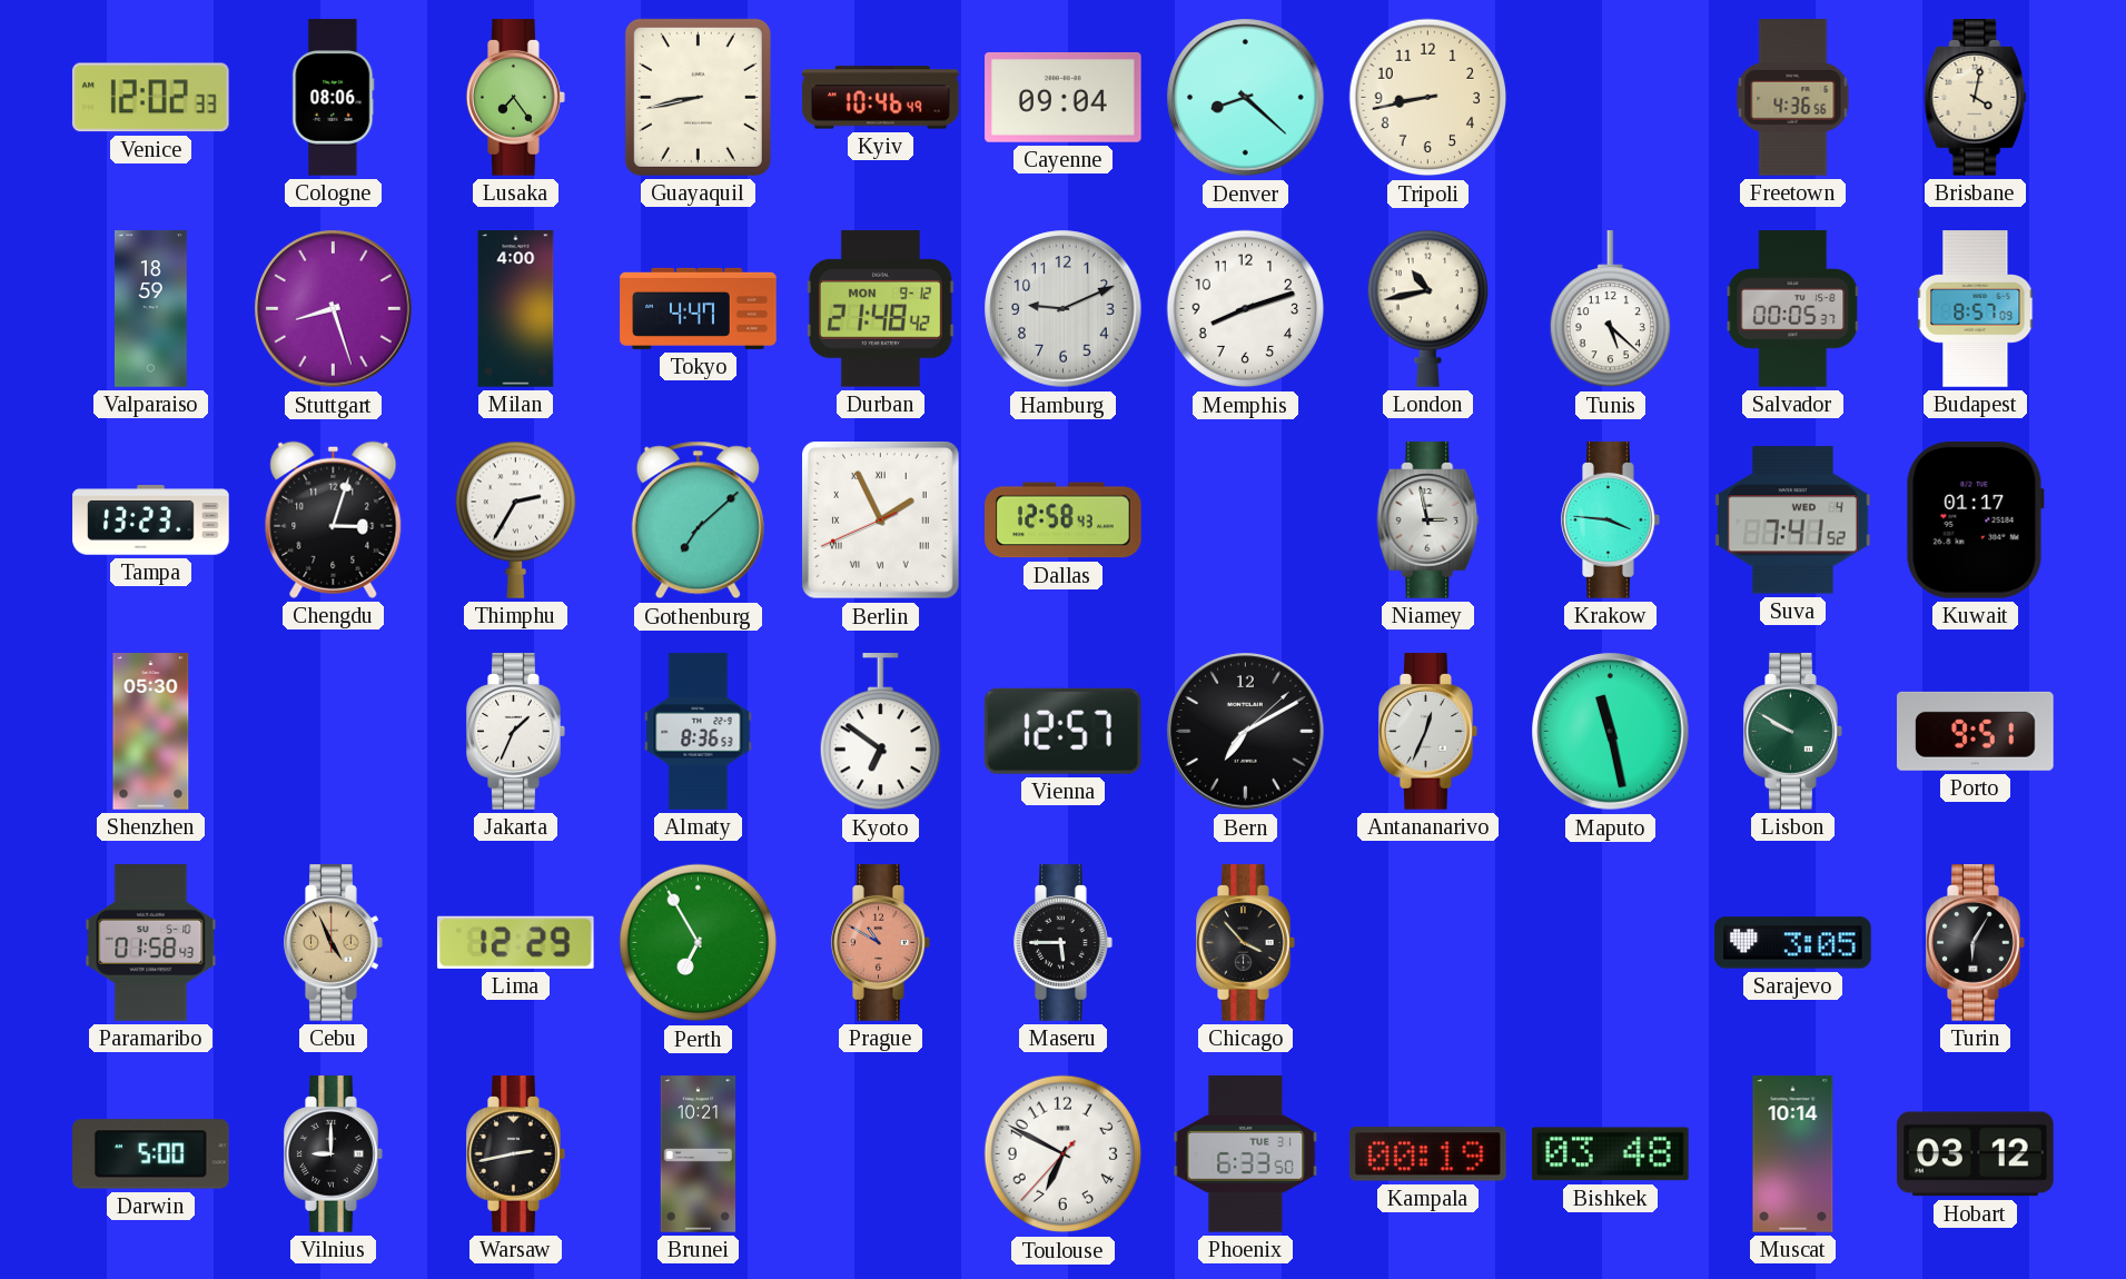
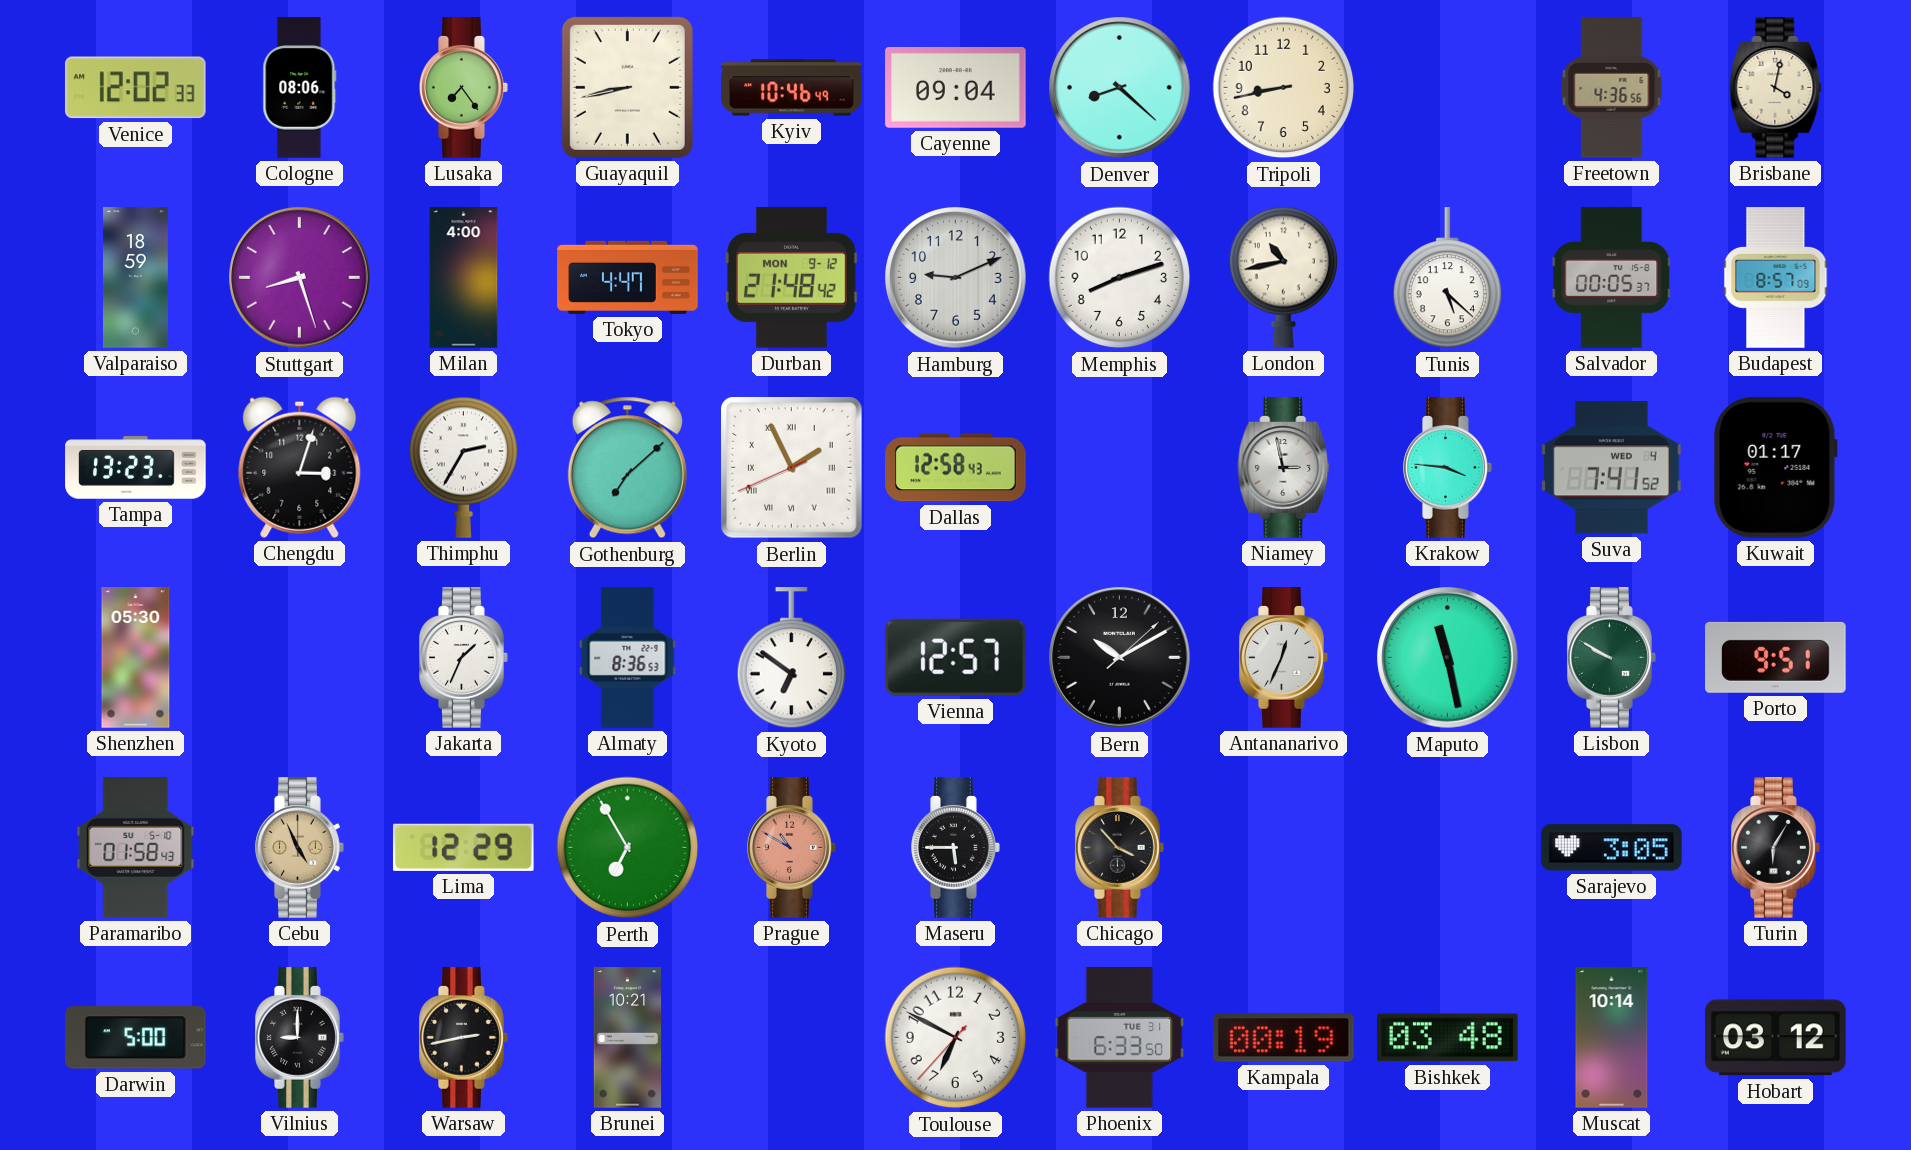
Bern: 7:10 -> 10:10 (1120, 658)
